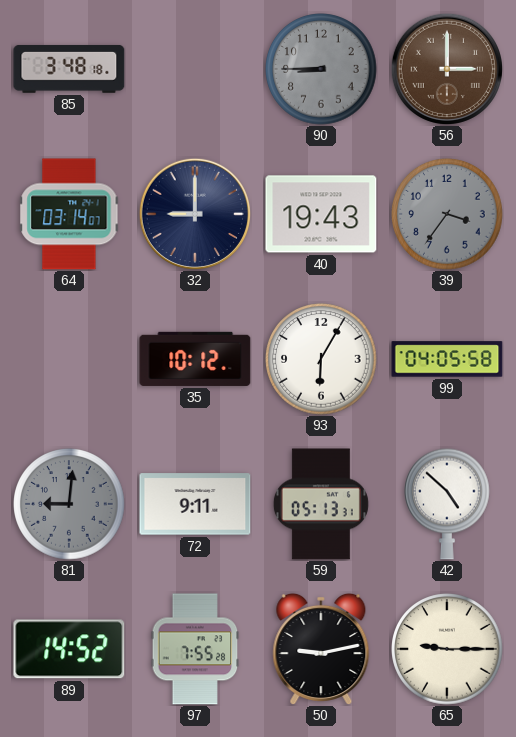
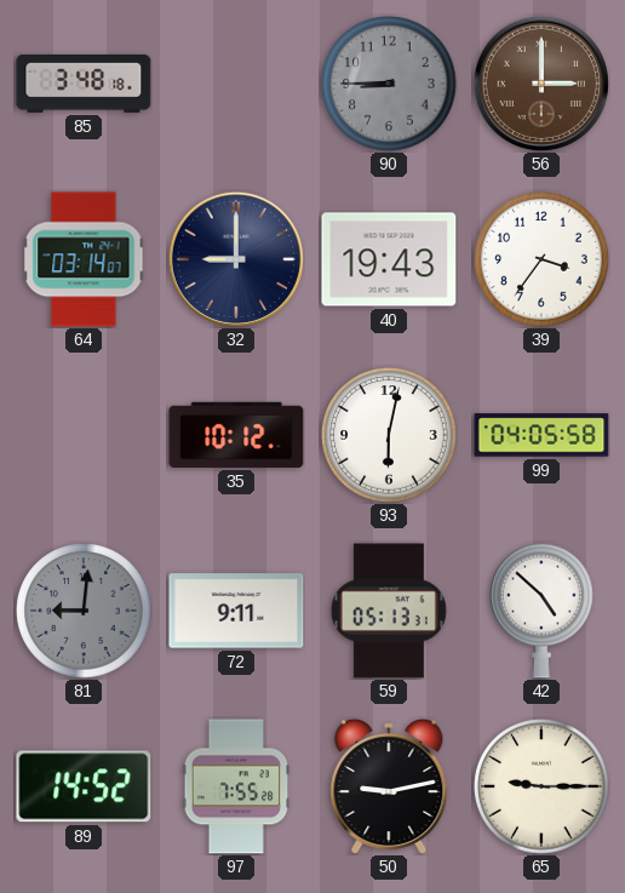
39 dial: grey -> white (541, 259)
93: 6:05 -> 6:02 (389, 435)
